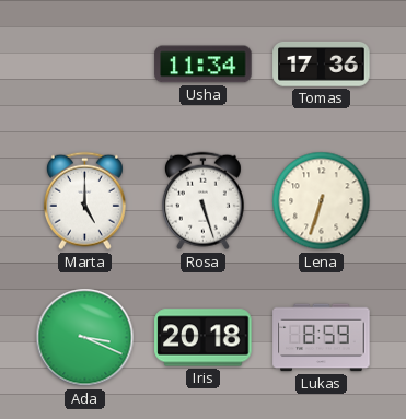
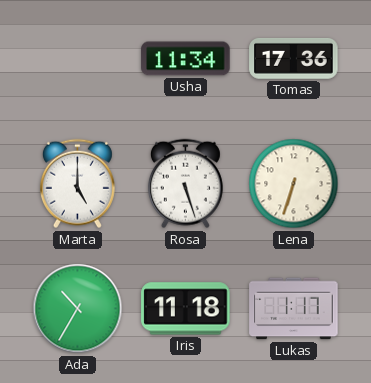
Ada: 3:19 -> 10:35 (78, 309)
Iris: 20:18 -> 11:18 (186, 309)
Lukas: 8:59 -> 1:17 (294, 309)
